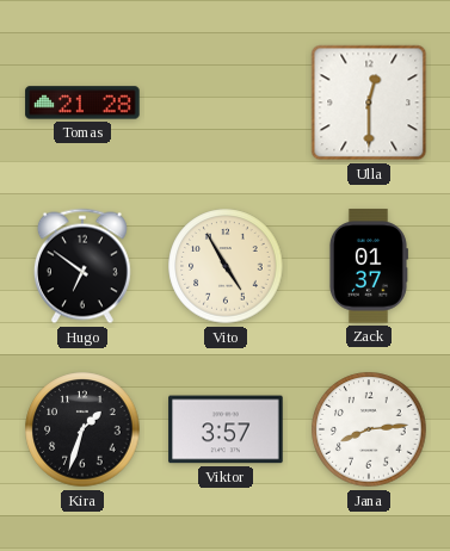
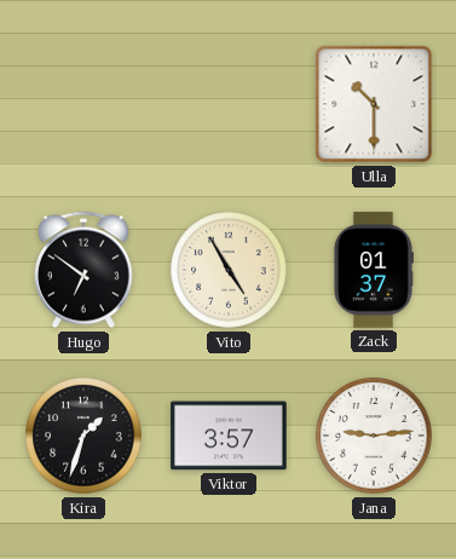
Tomas: 21:28 -> none (82, 103)
Ulla: 12:30 -> 10:30 (374, 104)
Jana: 8:14 -> 9:14 (374, 436)
